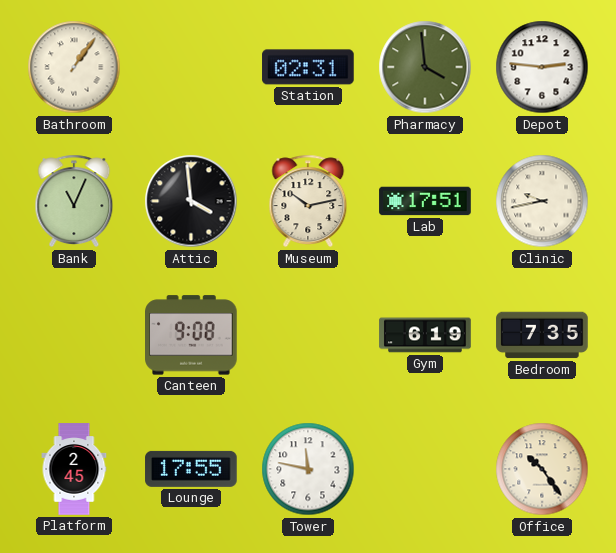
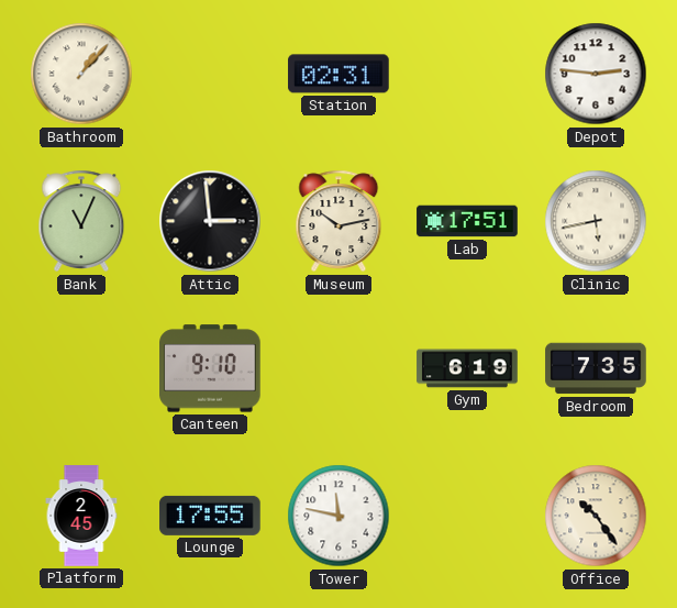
Bathroom: 1:06 -> 1:07 (81, 74)
Pharmacy: 3:59 -> none (425, 67)
Attic: 3:59 -> 2:59 (210, 221)
Clinic: 9:43 -> 5:43 (596, 221)
Canteen: 9:08 -> 9:10 (210, 368)
